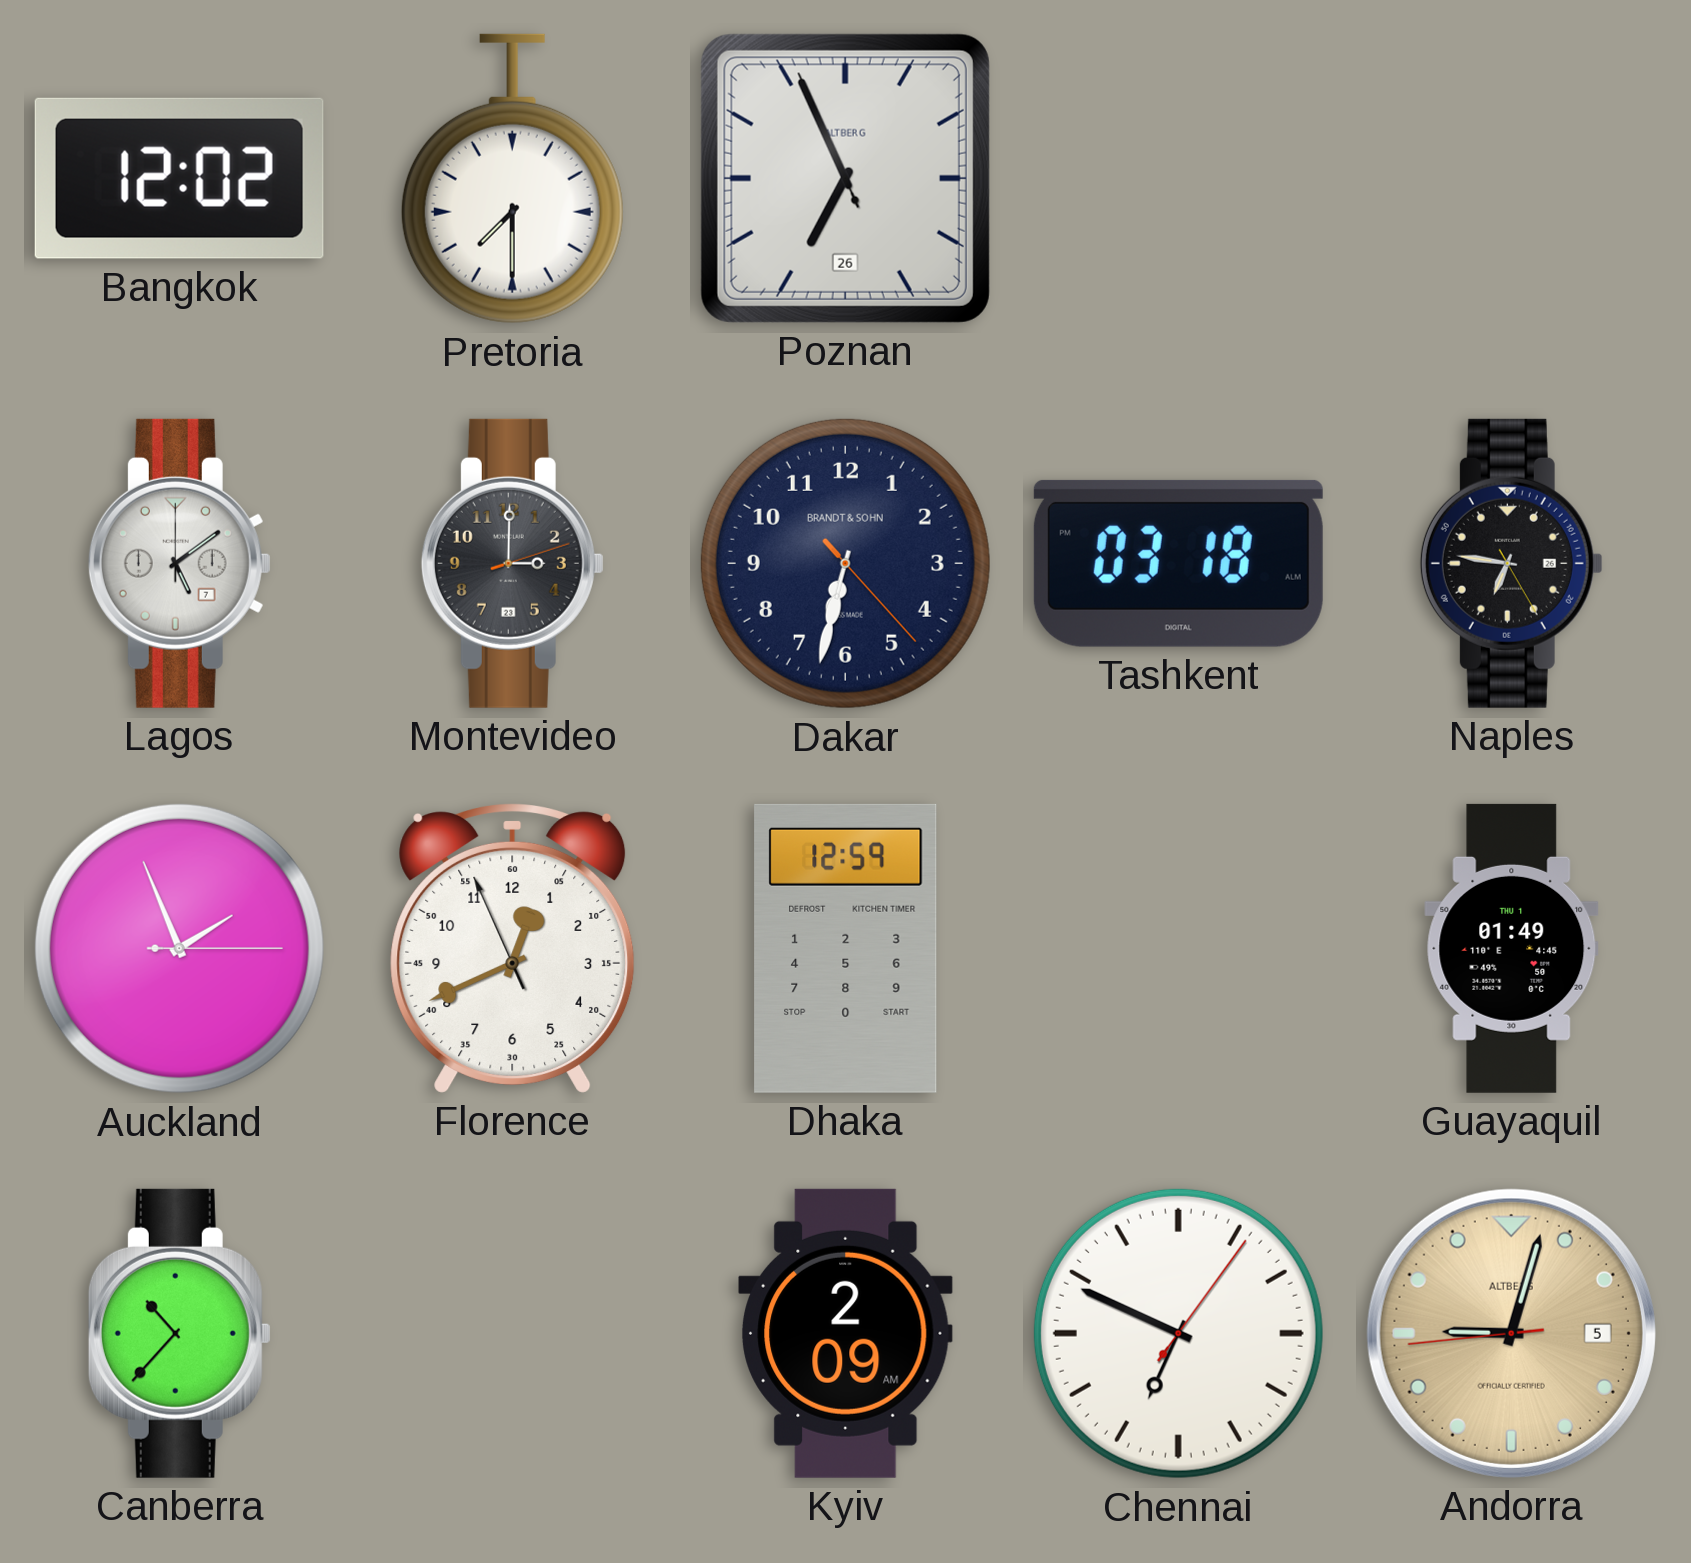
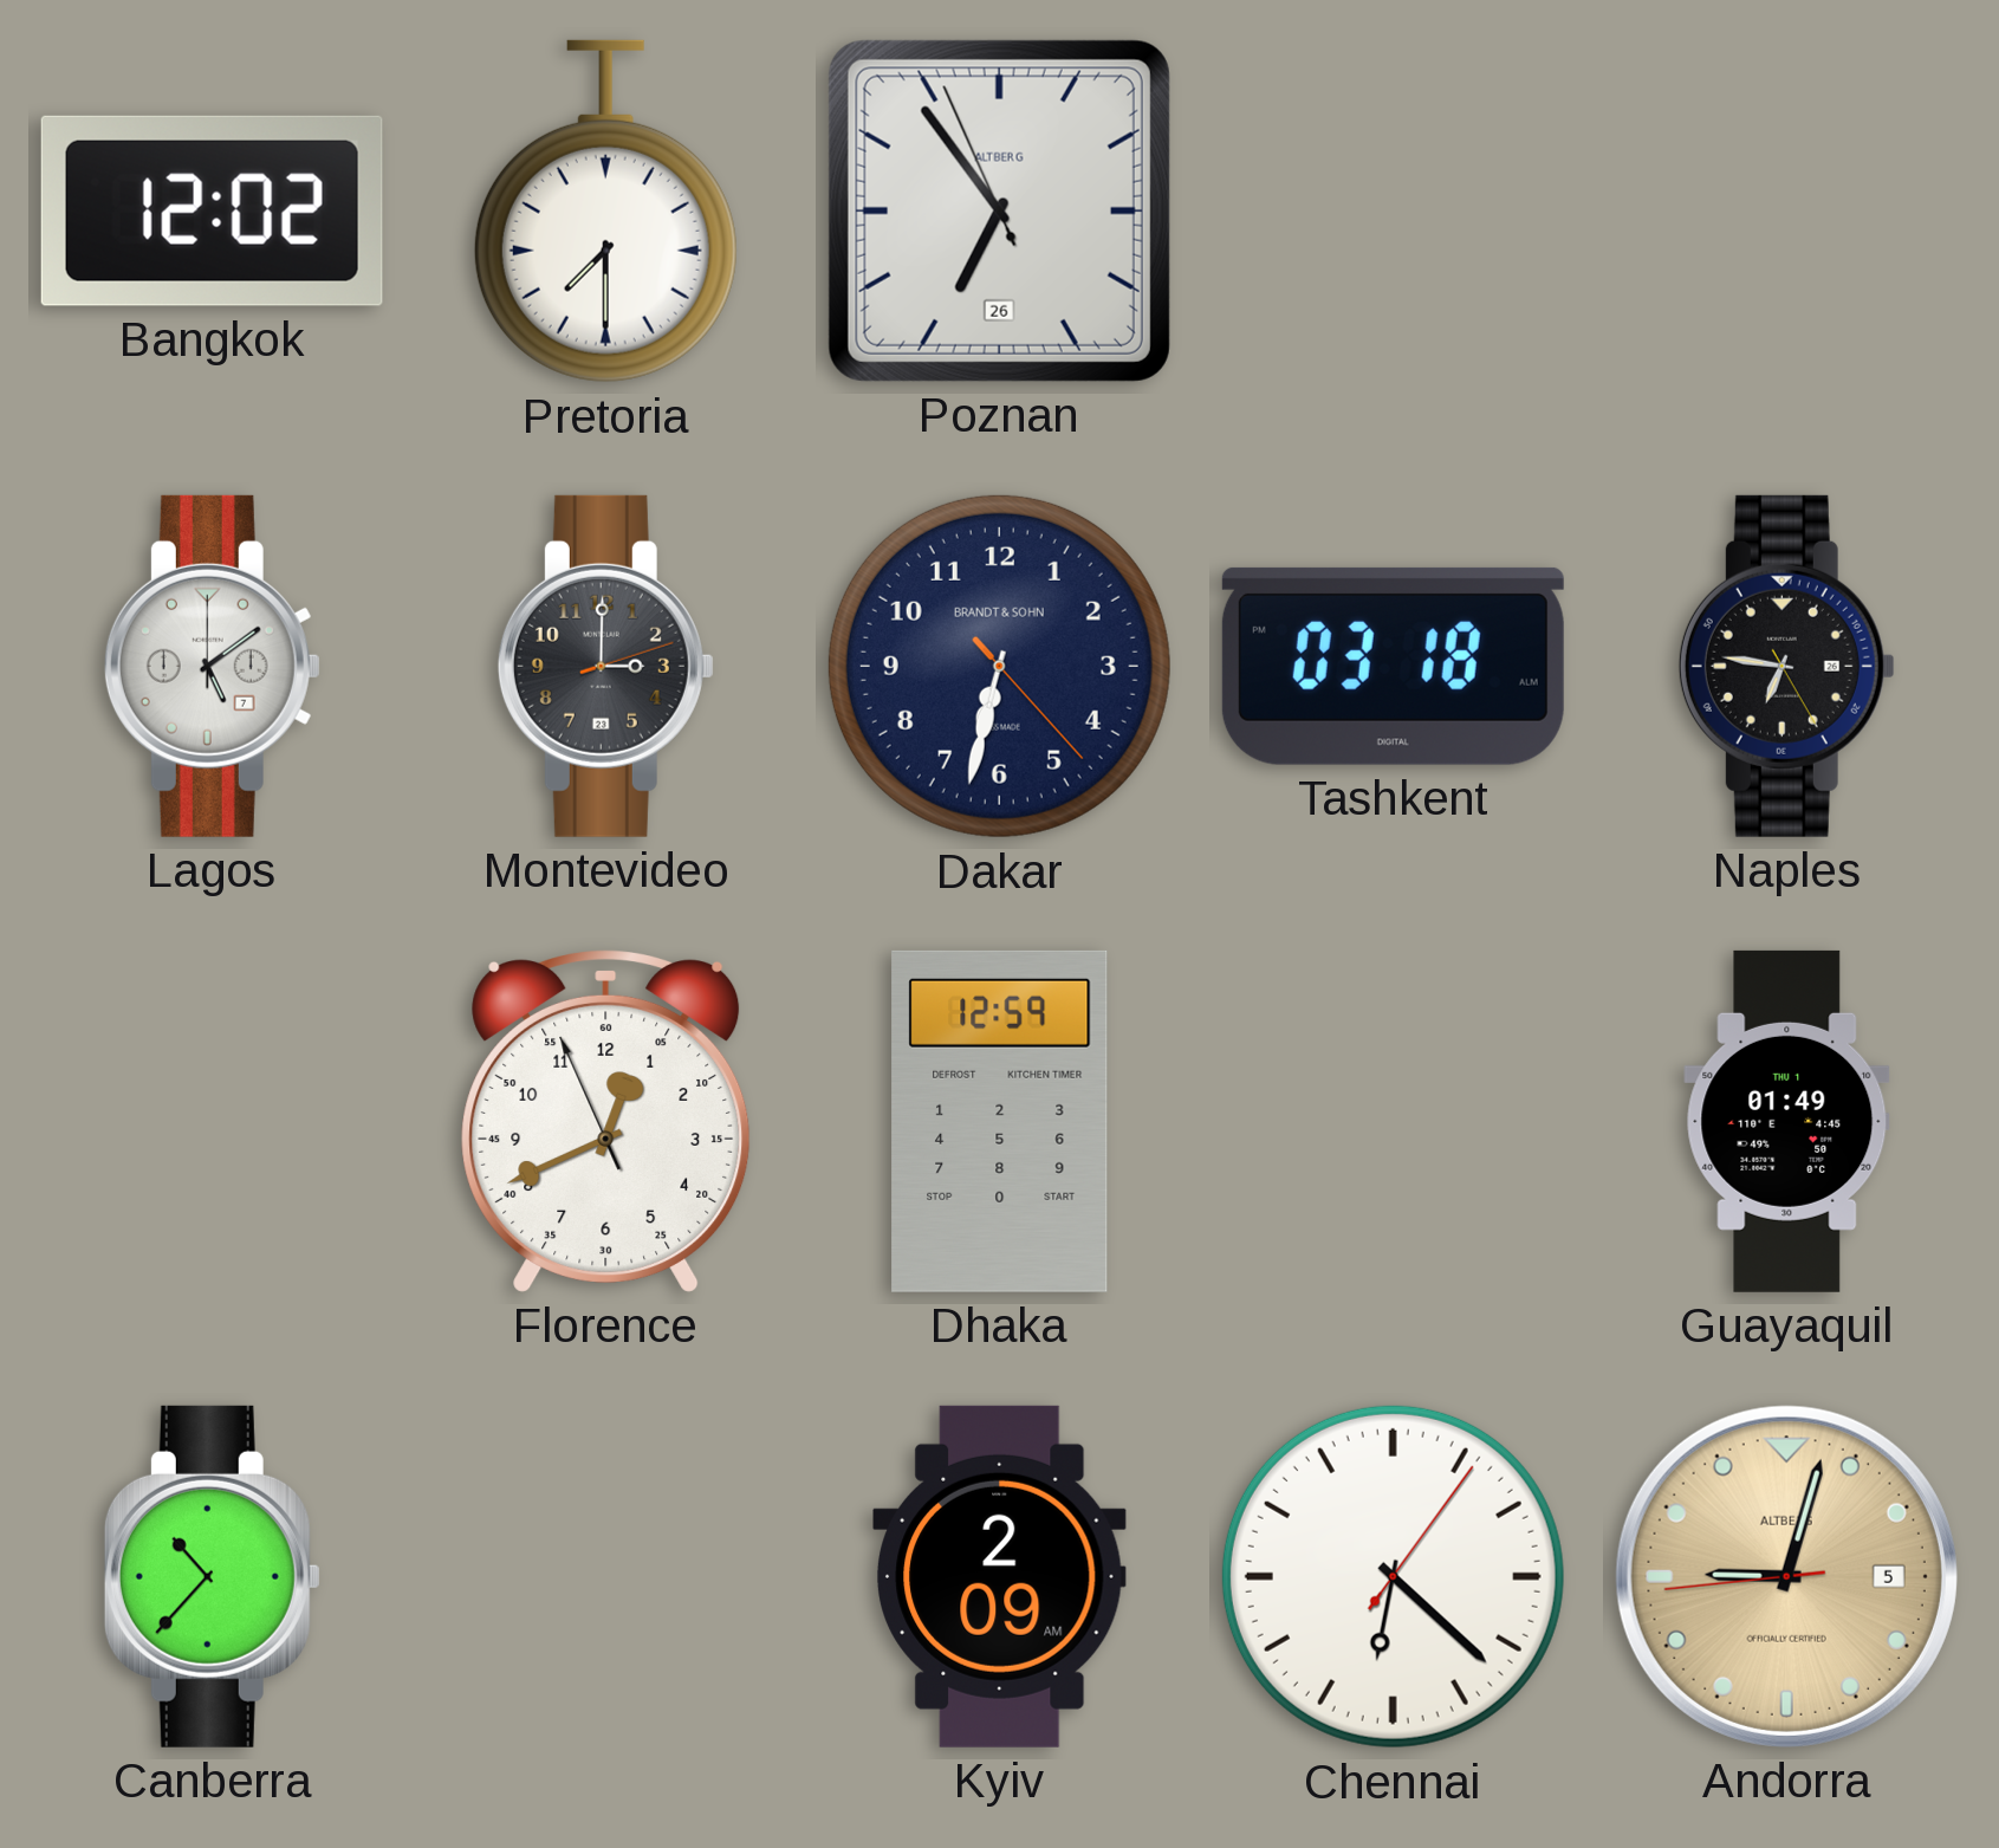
Poznan: 6:55 -> 6:53 (999, 210)
Auckland: 1:56 -> none (179, 948)
Chennai: 6:49 -> 6:22 (1393, 1576)
